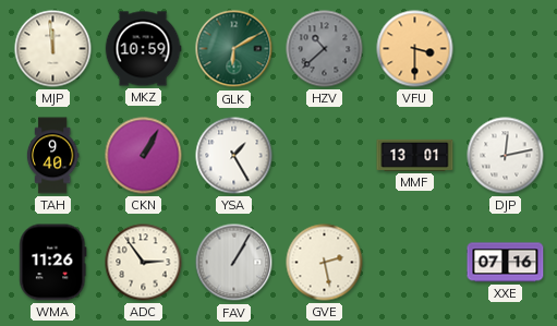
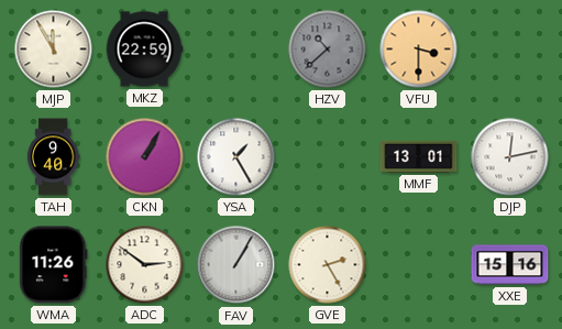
MJP: 11:59 -> 11:55 (54, 50)
MKZ: 10:59 -> 22:59 (144, 50)
GLK: 6:10 -> none (234, 49)
ADC: 2:54 -> 2:51 (145, 265)
GVE: 2:28 -> 2:25 (328, 265)
XXE: 07:16 -> 15:16 (510, 265)
